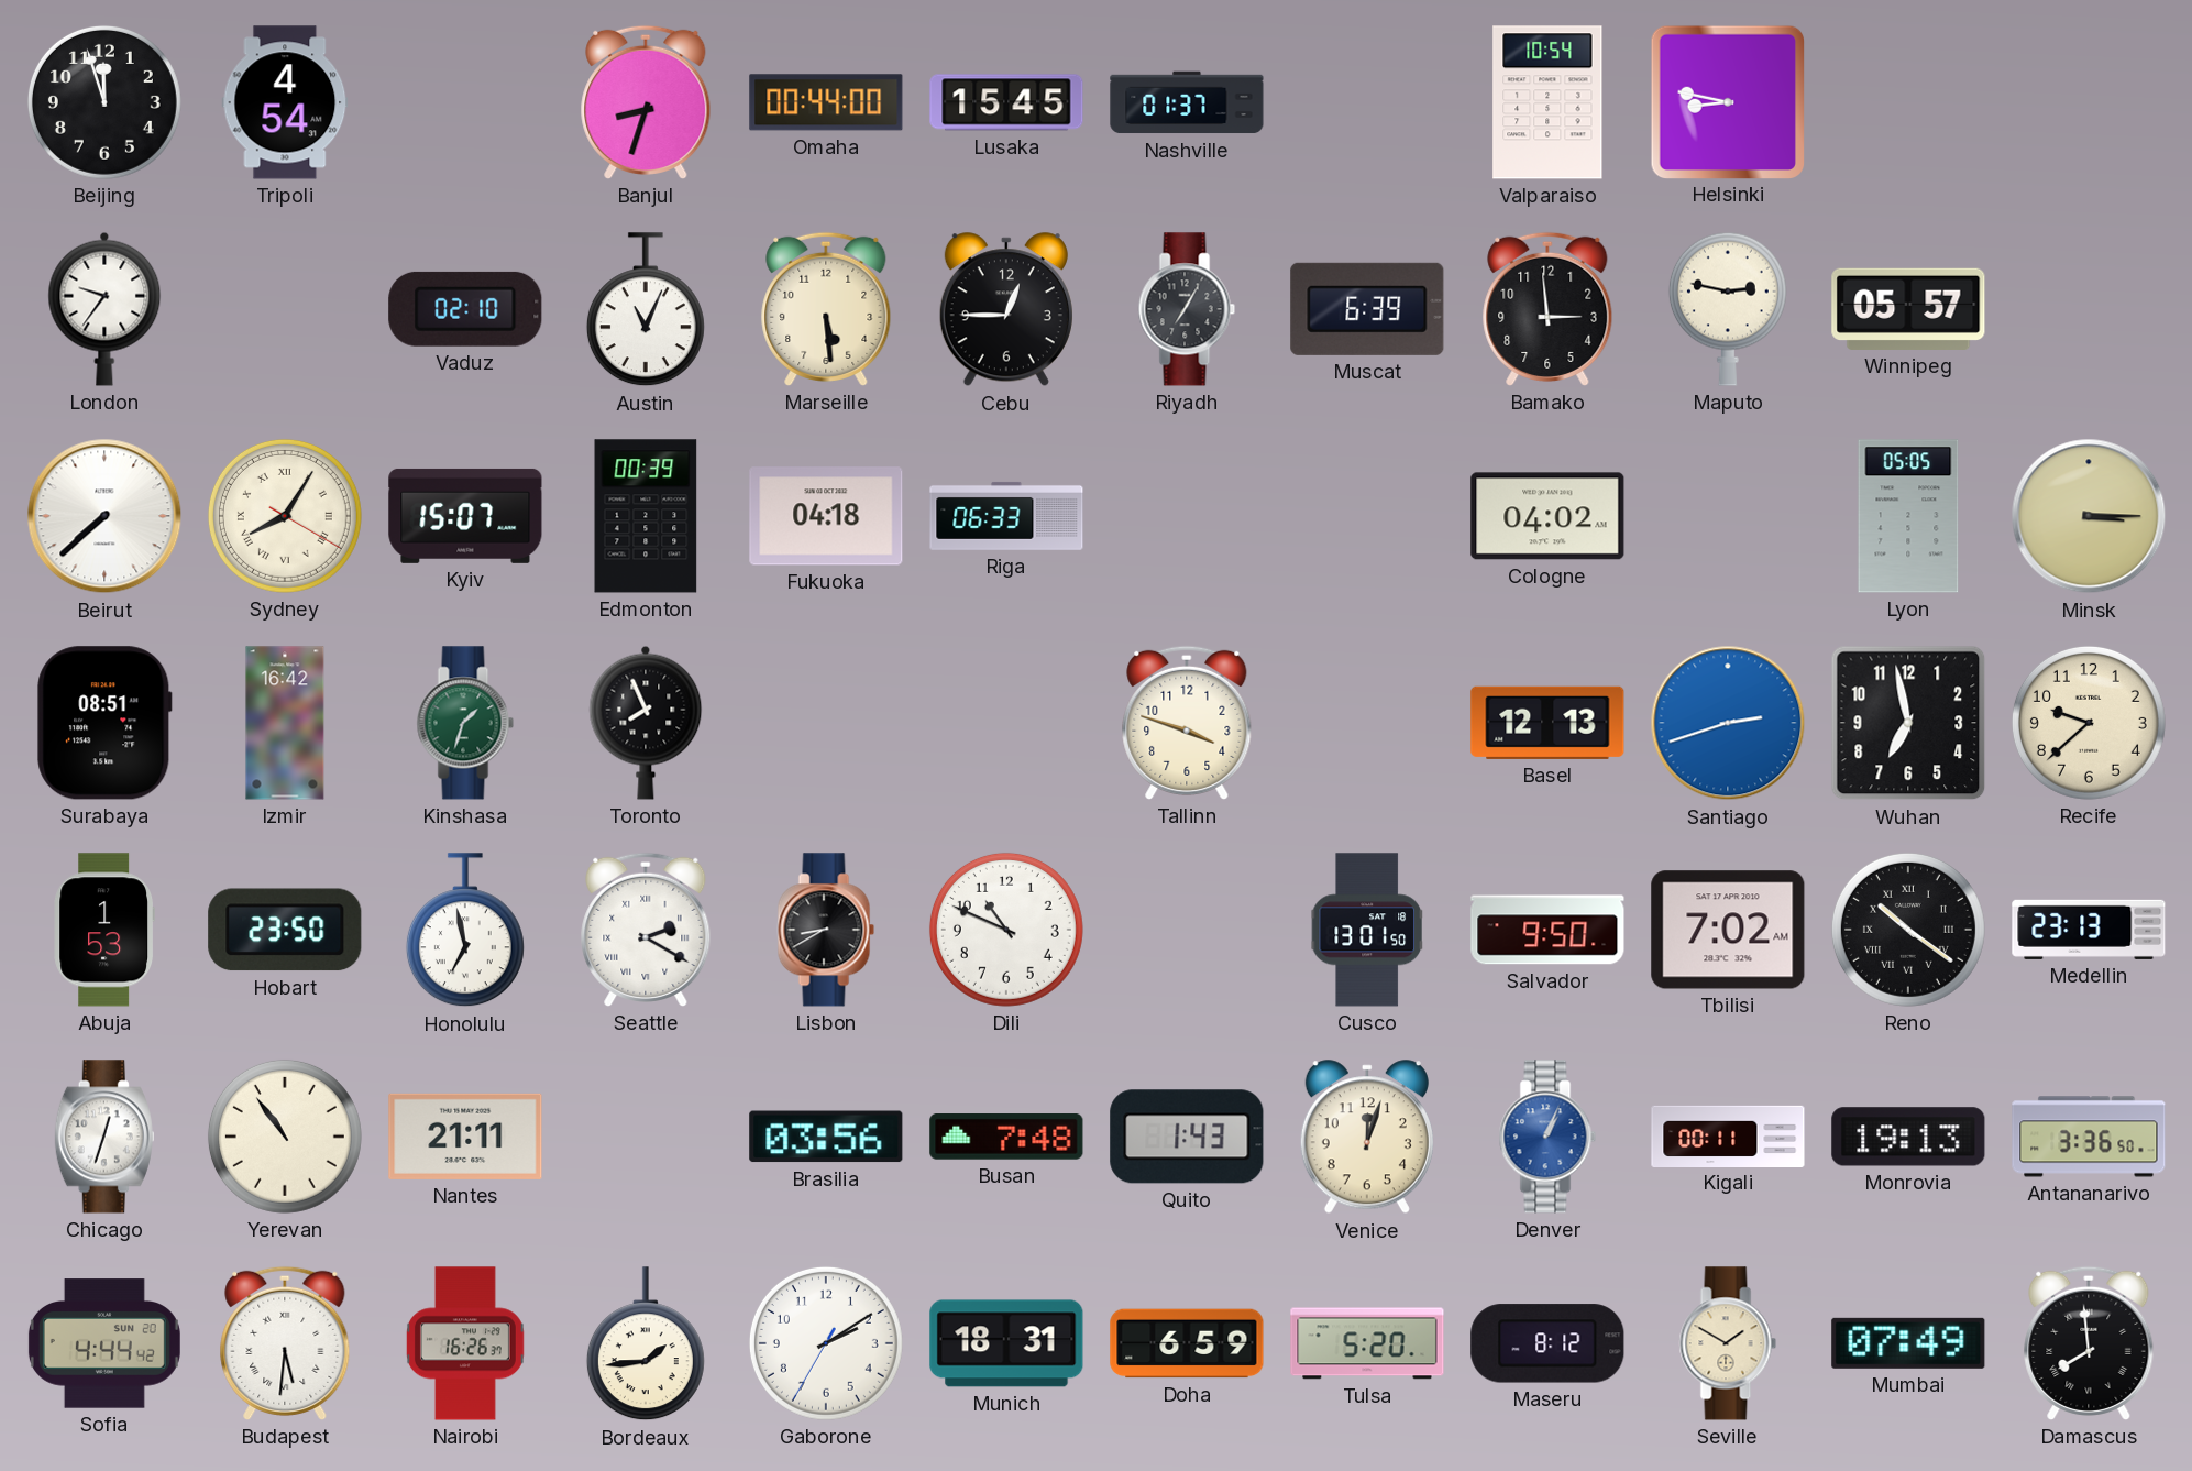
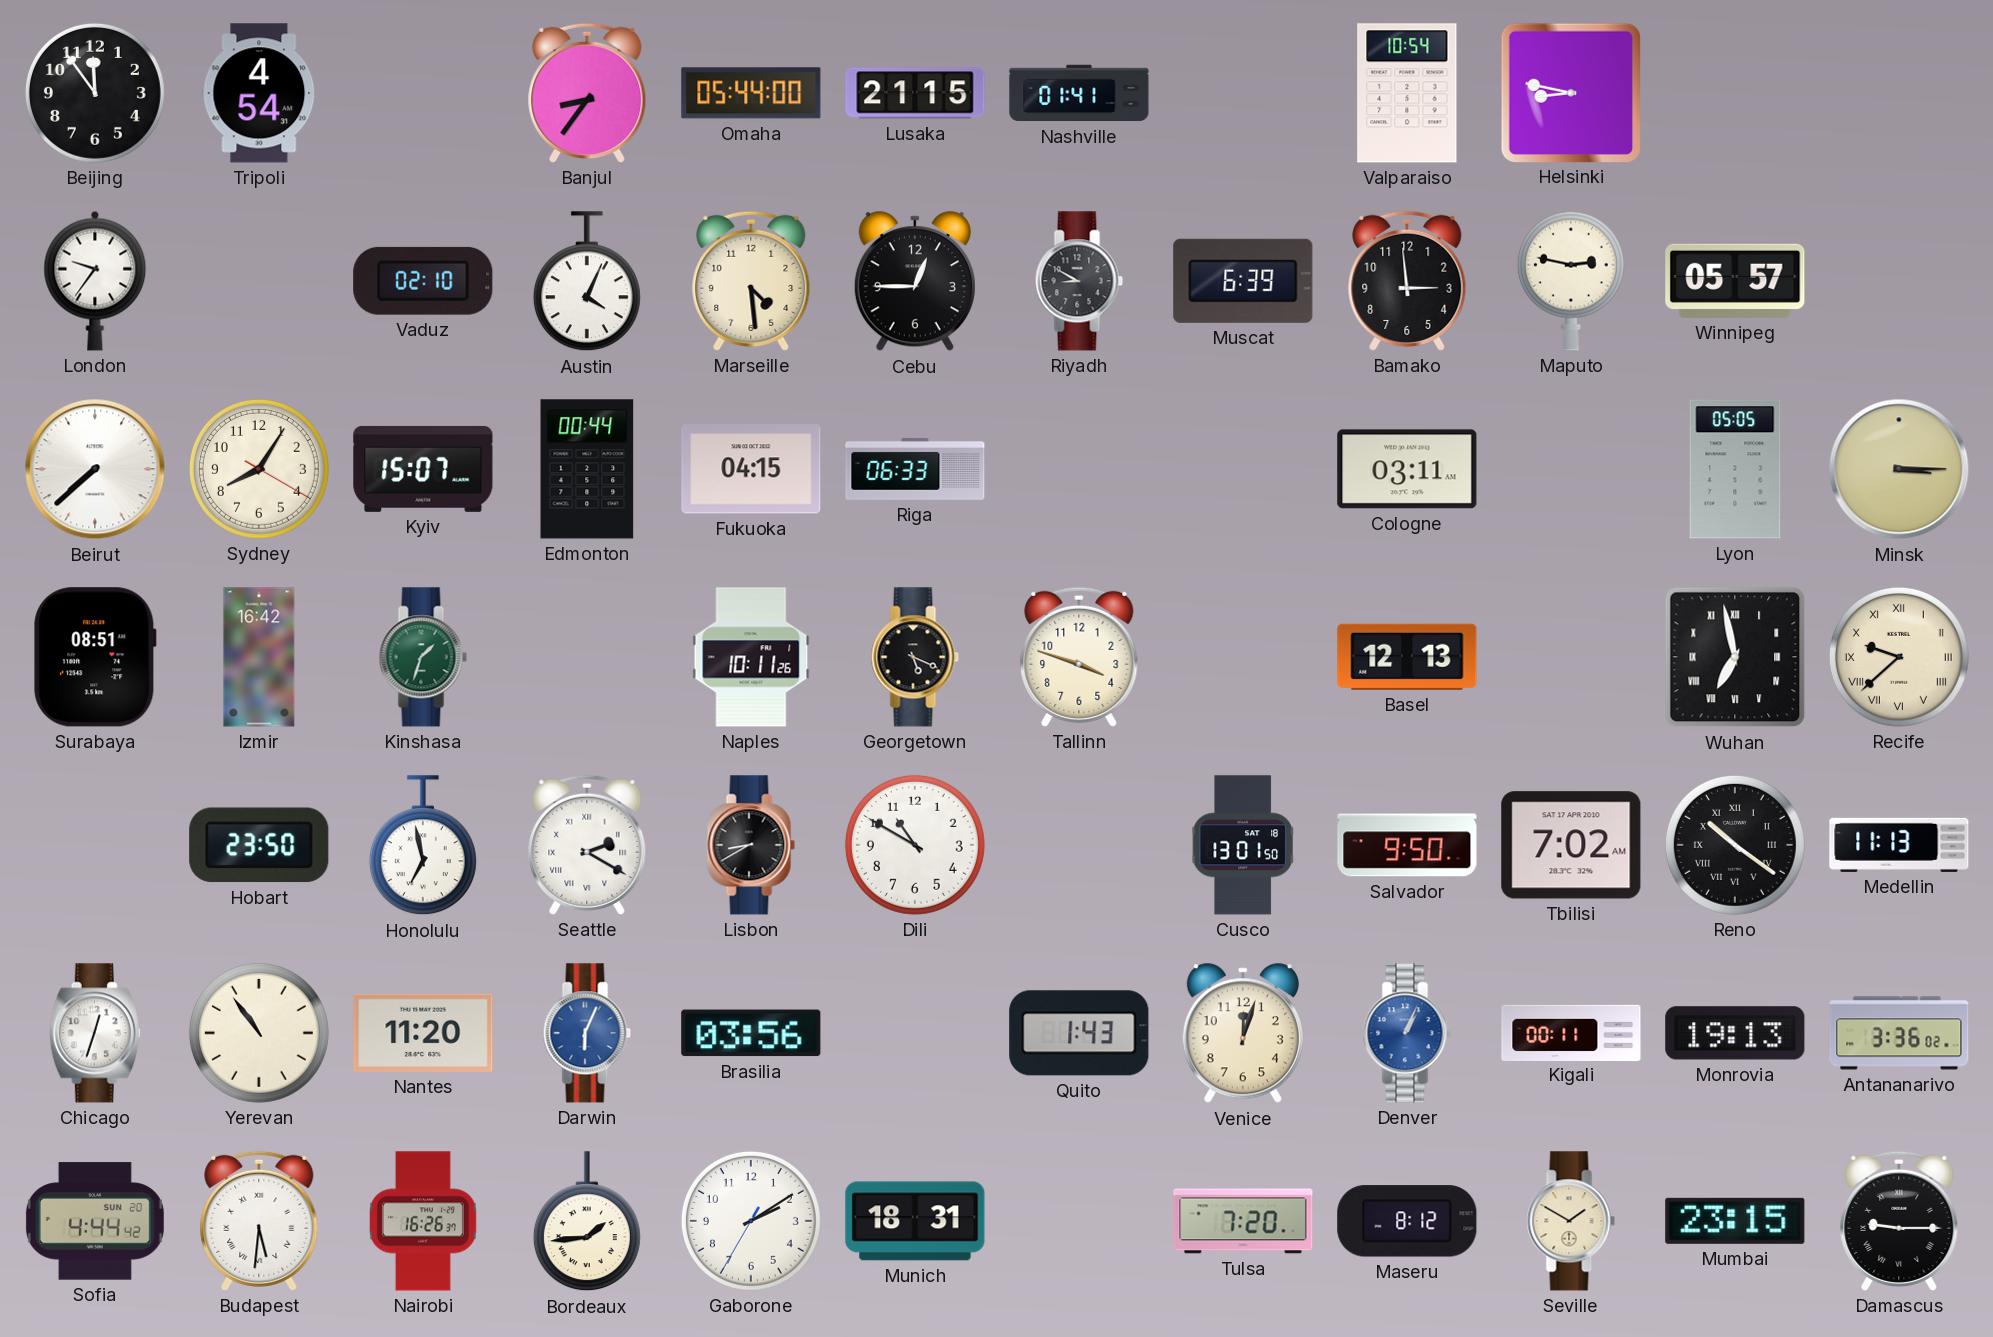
Beijing: 11:57 -> 11:54 (95, 93)
Banjul: 8:33 -> 8:36 (587, 93)
Omaha: 00:44 -> 05:44 (751, 93)
Lusaka: 15:45 -> 21:15 (915, 93)
Nashville: 01:37 -> 01:41 (1079, 93)
Austin: 11:04 -> 4:04 (587, 282)
Marseille: 5:29 -> 4:29 (751, 281)
Riyadh: 7:05 -> 8:50 (1079, 281)
Sydney numerals: Roman -> Arabic (259, 469)
Edmonton: 00:39 -> 00:44 (587, 469)
Fukuoka: 04:18 -> 04:15 (751, 469)
Cologne: 04:02 -> 03:11 (1407, 469)
Toronto: 7:56 -> none (646, 723)
Naples: none -> 10:11 (751, 657)
Georgetown: none -> 5:19 (915, 657)
Santiago: 2:42 -> none (1728, 723)
Wuhan numerals: Arabic -> Roman (1735, 657)
Recife numerals: Arabic -> Roman (1899, 657)
Abuja: 1:53 -> none (104, 930)
Dili: 10:49 -> 10:50 (915, 845)
Medellin: 23:13 -> 11:13 (1899, 845)
Nantes: 21:11 -> 11:20 (423, 1033)
Darwin: none -> 6:04 (587, 1033)
Busan: 7:48 -> none (1006, 1138)
Antananarivo: 3:36:50 -> 3:36:02 (1899, 1033)
Doha: 6:59 -> none (1187, 1343)
Tulsa: 5:20 -> 7:20 (1243, 1221)
Mumbai: 07:49 -> 23:15 (1735, 1221)
Damascus: 7:59 -> 9:15 (1899, 1221)
